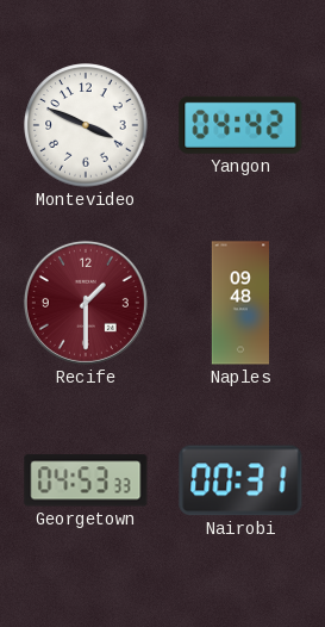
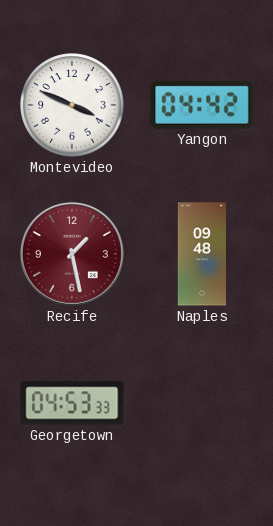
Recife: 1:30 -> 1:28 (72, 254)
Nairobi: 00:31 -> none (240, 480)
